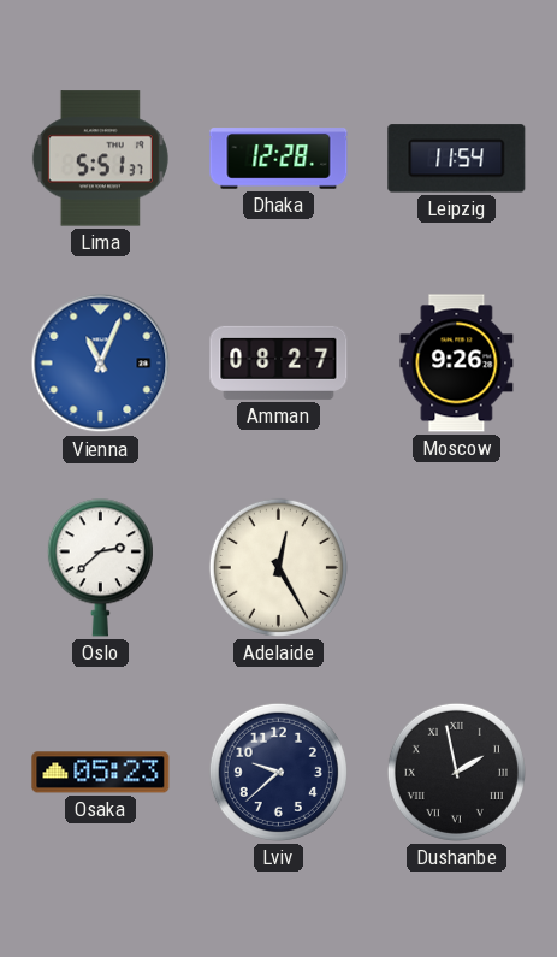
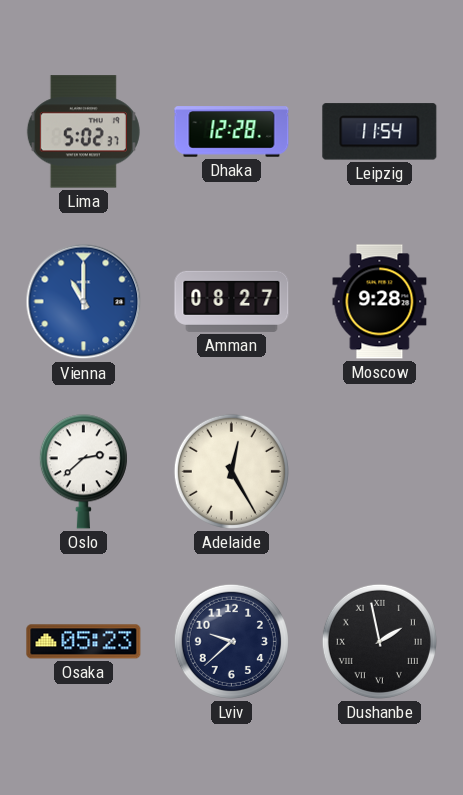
Lima: 5:51 -> 5:02 (83, 132)
Vienna: 11:04 -> 11:00 (84, 302)
Moscow: 9:26 -> 9:28 (380, 302)
